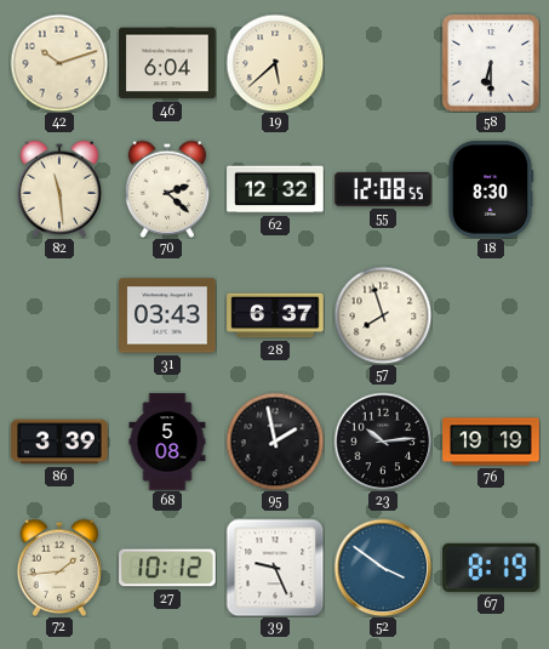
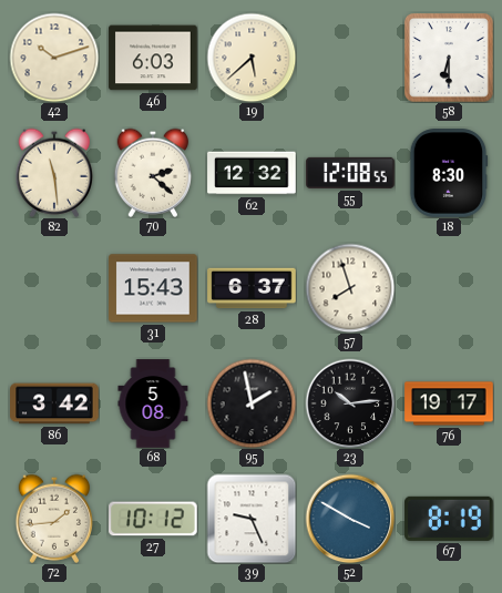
46: 6:04 -> 6:03 (153, 58)
31: 03:43 -> 15:43 (153, 288)
86: 3:39 -> 3:42 (54, 403)
76: 19:19 -> 19:17 (449, 403)
52: 3:51 -> 3:50 (350, 519)
